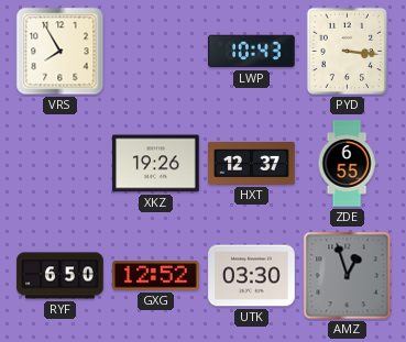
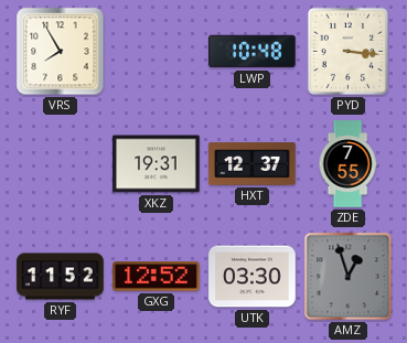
LWP: 10:43 -> 10:48 (253, 52)
XKZ: 19:26 -> 19:31 (157, 164)
ZDE: 6:55 -> 7:55 (347, 164)
RYF: 6:50 -> 11:52 (61, 277)
